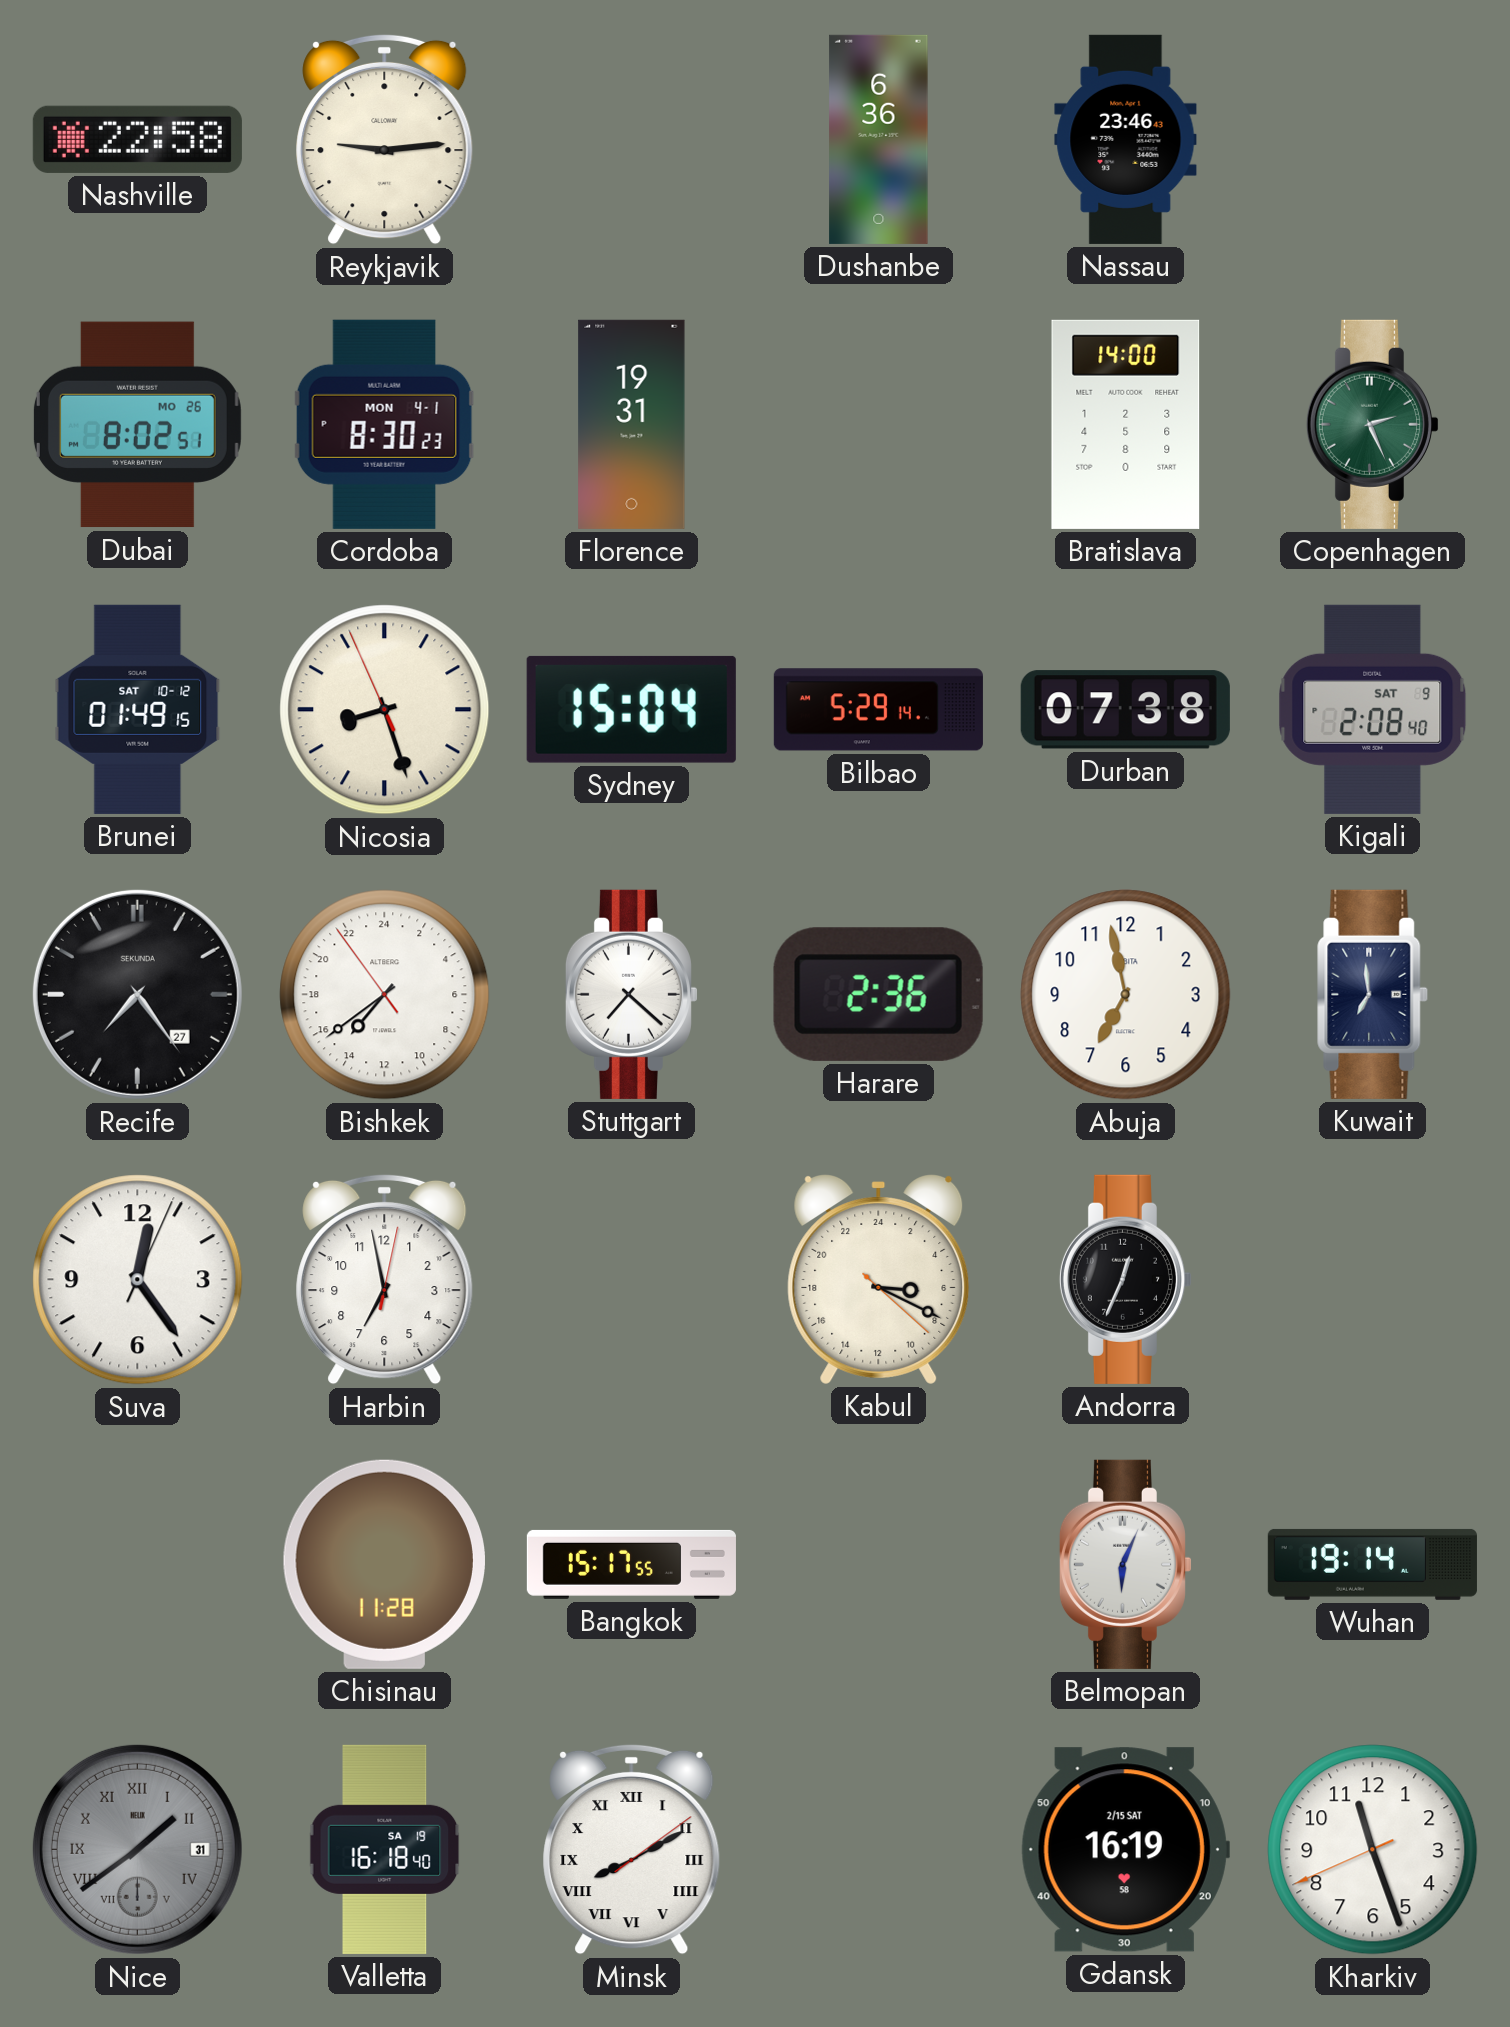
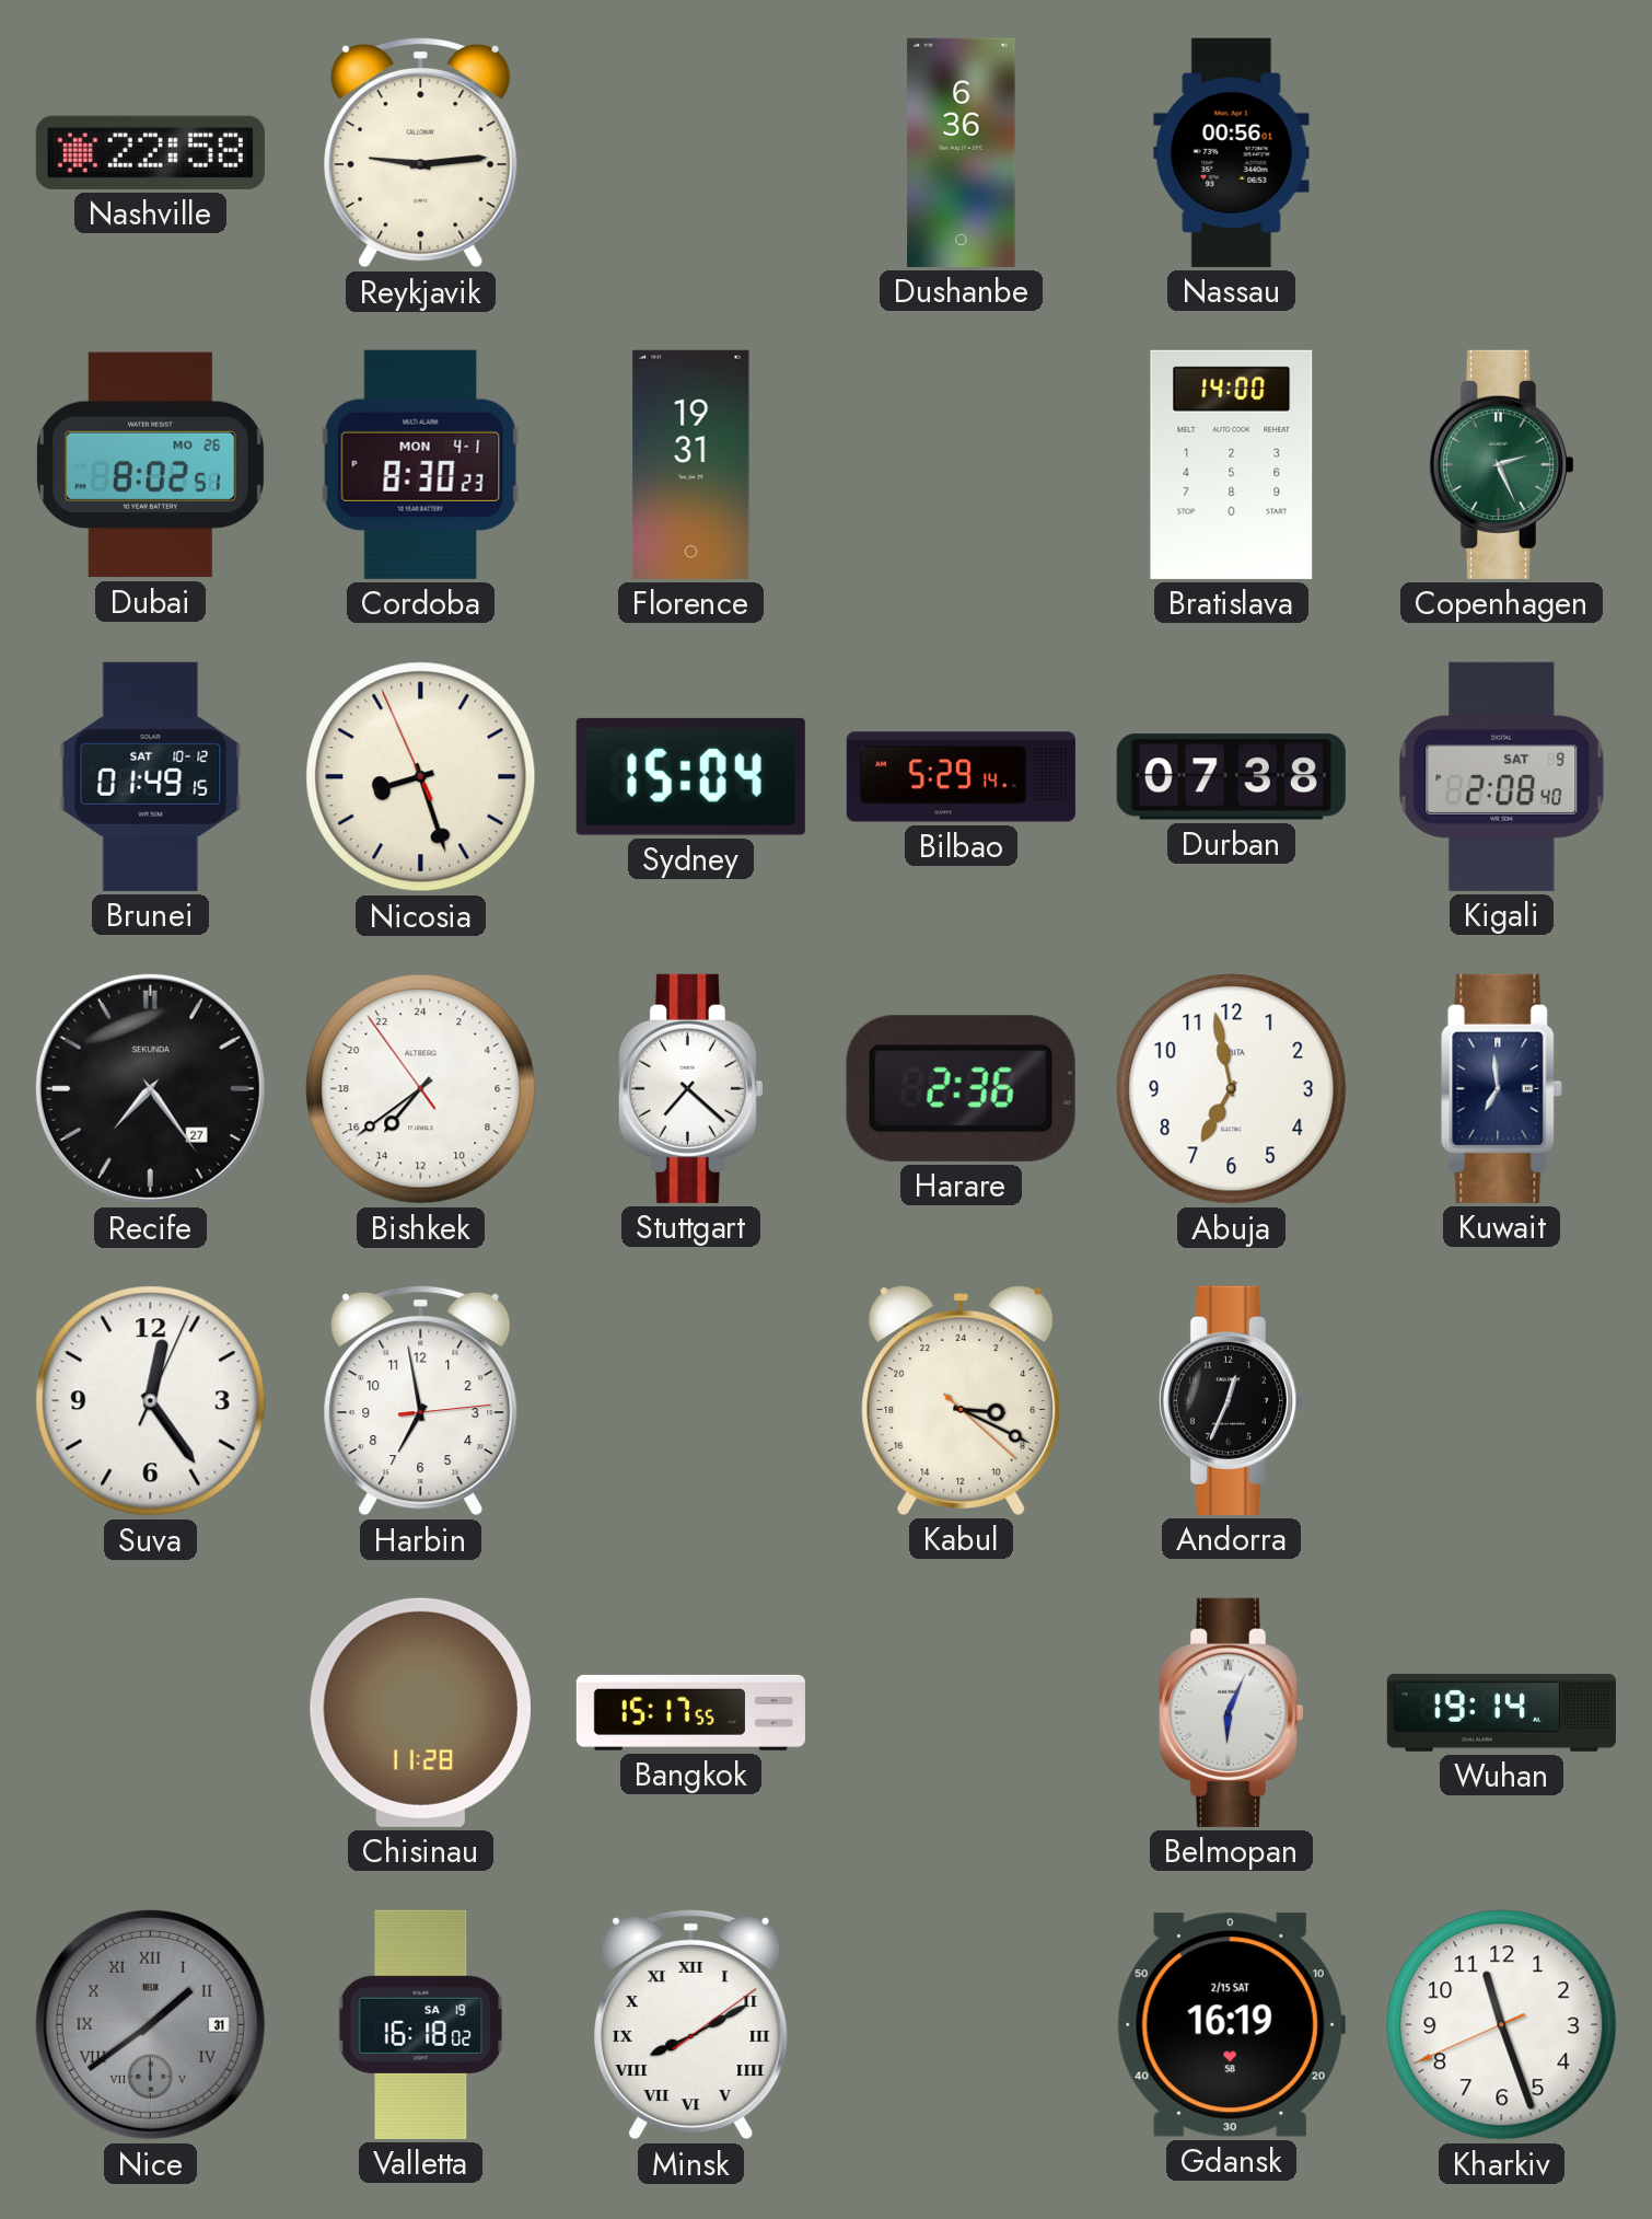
Nassau: 23:46 -> 00:56 (1232, 152)
Harbin: 6:58:02 -> 6:58:14 (421, 1400)
Valletta: 16:18:40 -> 16:18:02 (421, 2024)
